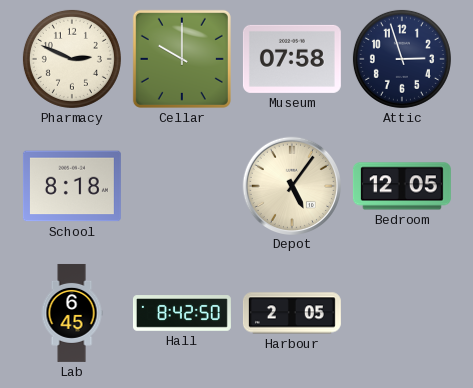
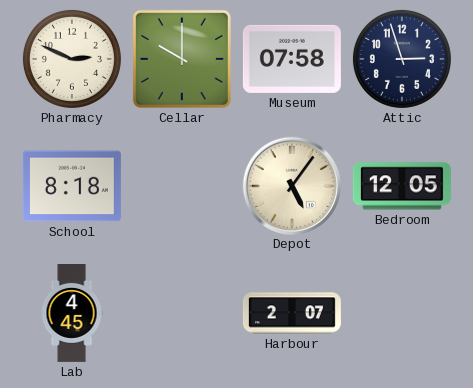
Lab: 6:45 -> 4:45 (72, 313)
Hall: 8:42 -> none (182, 313)
Harbour: 2:05 -> 2:07 (292, 313)
